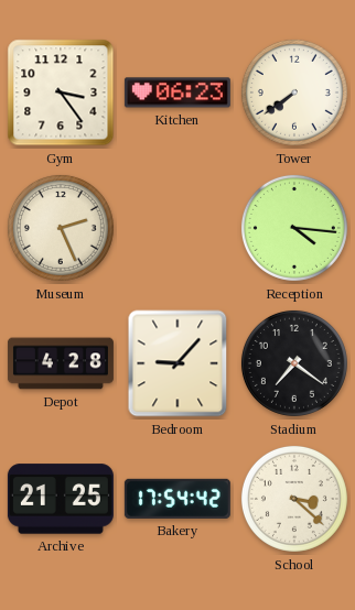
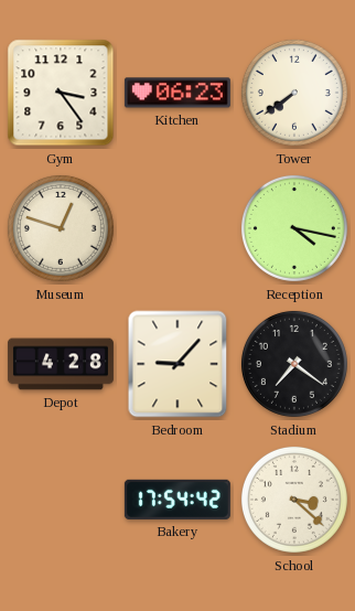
Museum: 2:26 -> 12:48 (61, 228)
Reception: 4:16 -> 4:17 (294, 228)
Archive: 21:25 -> none (61, 499)
